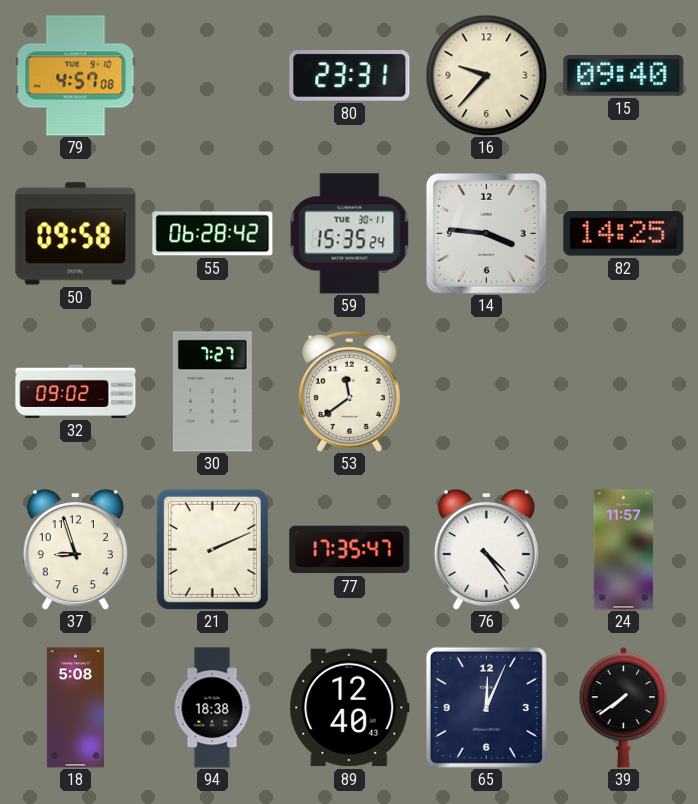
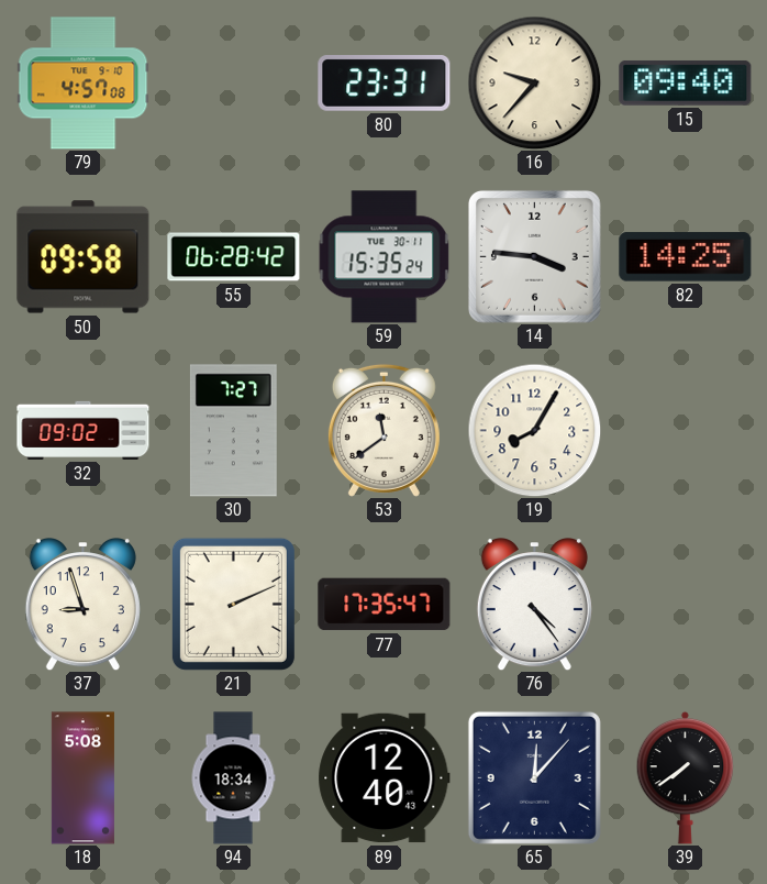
19: none -> 8:05 (534, 430)
24: 11:57 -> none (624, 550)
94: 18:38 -> 18:34 (233, 778)
65: 12:04 -> 12:07 (534, 777)
